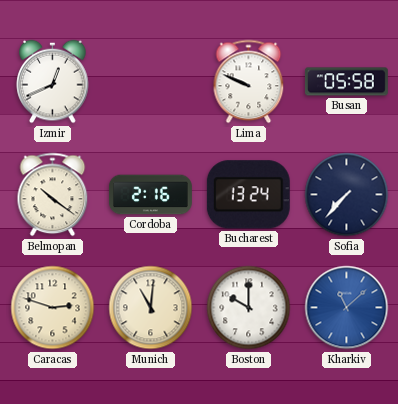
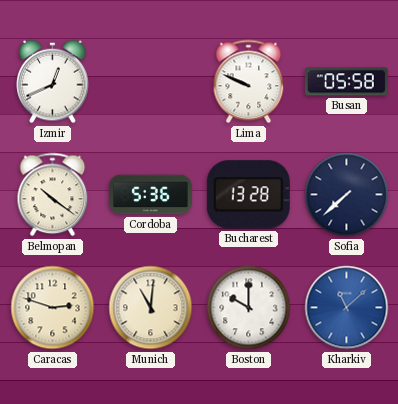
Cordoba: 2:16 -> 5:36 (151, 195)
Bucharest: 13:24 -> 13:28 (248, 195)
Sofia: 7:37 -> 7:38 (347, 195)
